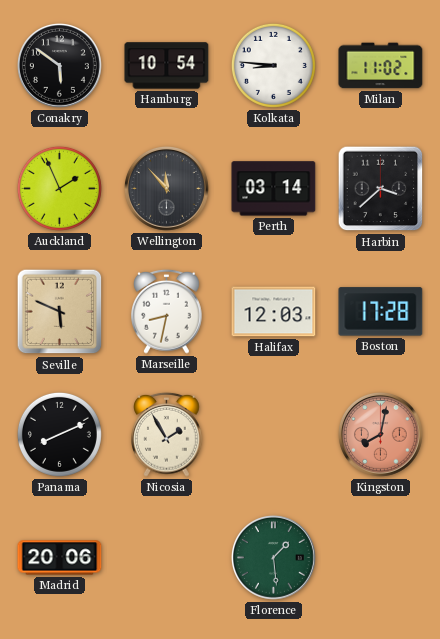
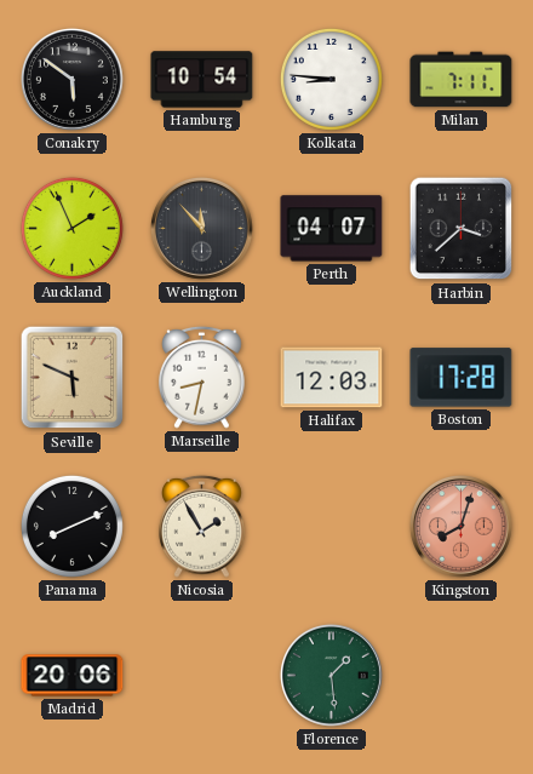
Milan: 11:02 -> 7:11 (462, 80)
Perth: 03:14 -> 04:07 (332, 229)
Kingston: 8:02 -> 8:03 (460, 526)
